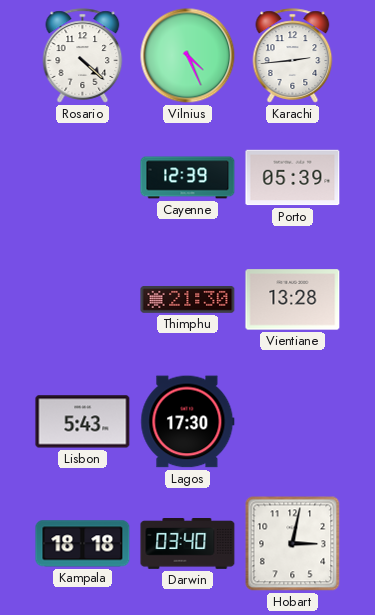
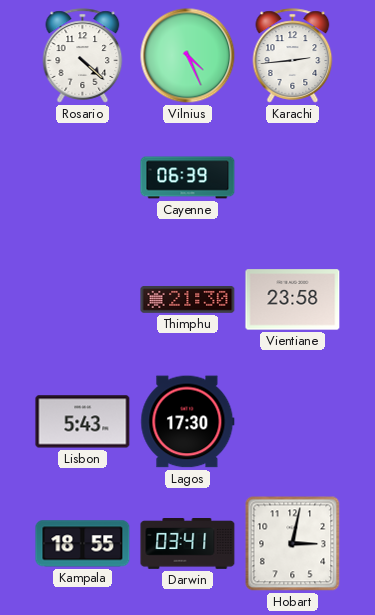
Cayenne: 12:39 -> 06:39 (188, 178)
Porto: 05:39 -> none (293, 178)
Vientiane: 13:28 -> 23:58 (293, 300)
Kampala: 18:18 -> 18:55 (83, 544)
Darwin: 03:40 -> 03:41 (188, 544)
